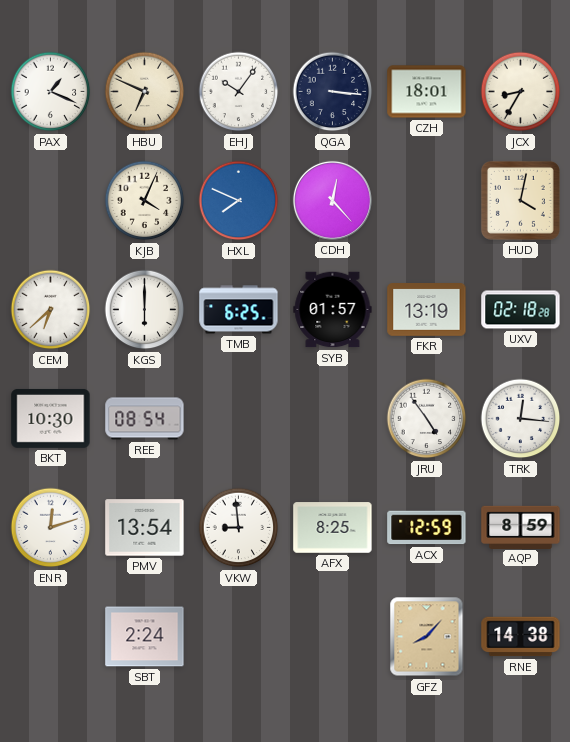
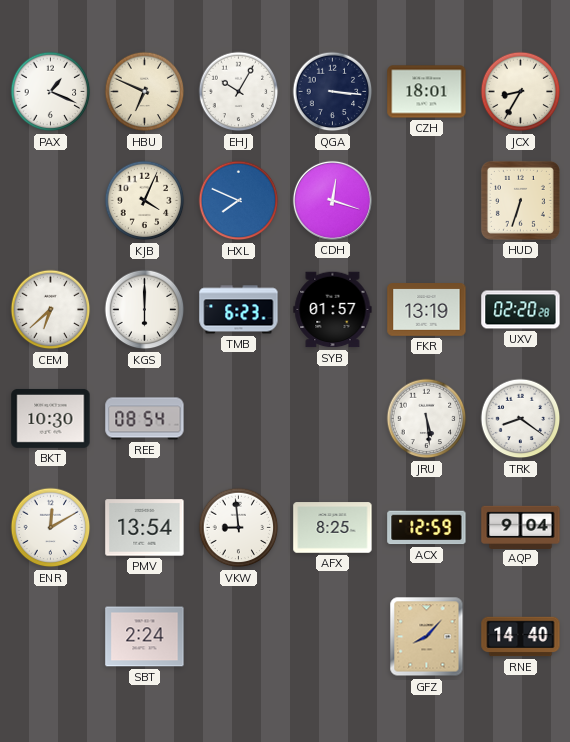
EHJ: 10:06 -> 10:05 (239, 92)
CDH: 12:23 -> 12:18 (332, 200)
HUD: 4:02 -> 6:33 (520, 200)
TMB: 6:25 -> 6:23 (239, 310)
UXV: 02:18 -> 02:20 (521, 310)
JRU: 4:54 -> 5:29 (427, 419)
TRK: 12:16 -> 8:21 (521, 419)
ENR: 12:12 -> 12:10 (51, 528)
AQP: 8:59 -> 9:04 (521, 527)
RNE: 14:38 -> 14:40 (521, 637)
